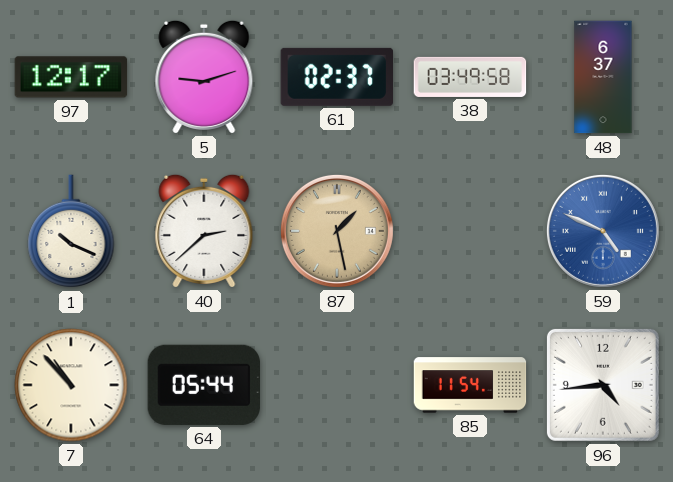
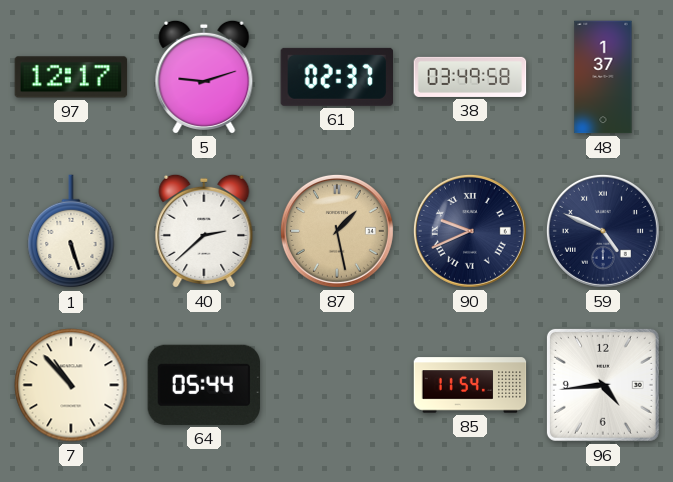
48: 6:37 -> 1:37 (603, 77)
1: 10:19 -> 5:27 (71, 232)
90: none -> 9:41 (470, 231)
59 dial: blue -> navy (603, 231)
